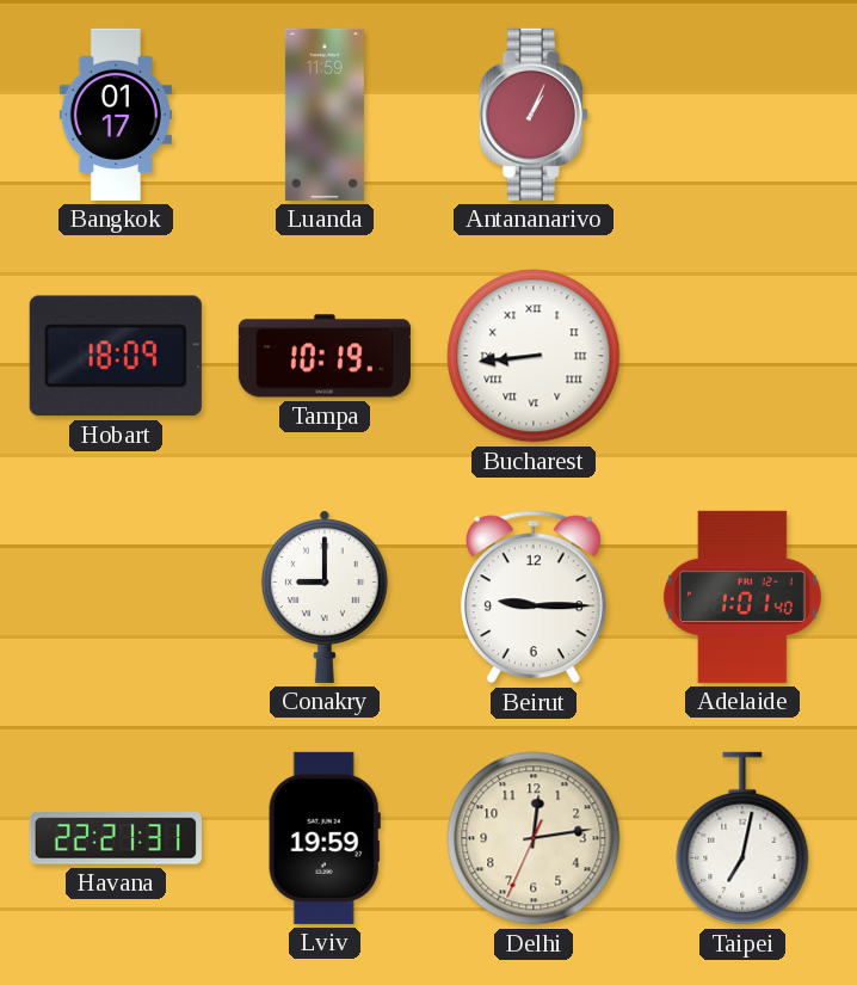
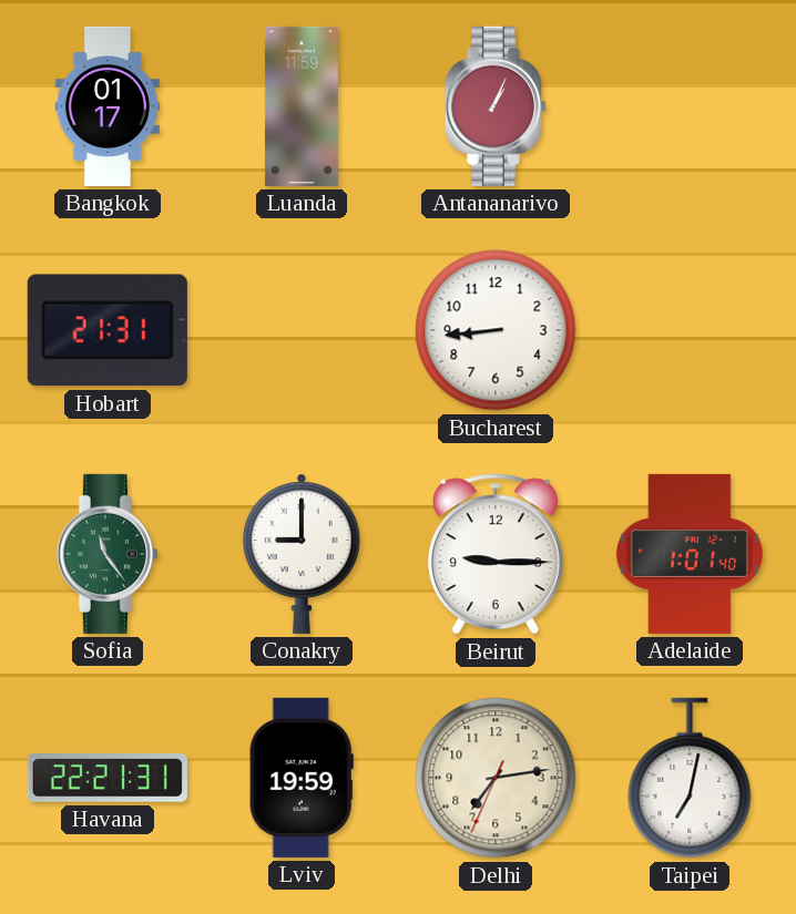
Hobart: 18:09 -> 21:31 (108, 330)
Tampa: 10:19 -> none (325, 356)
Bucharest numerals: Roman -> Arabic (496, 330)
Sofia: none -> 11:24 (108, 554)
Delhi: 12:13 -> 7:13 (496, 778)
